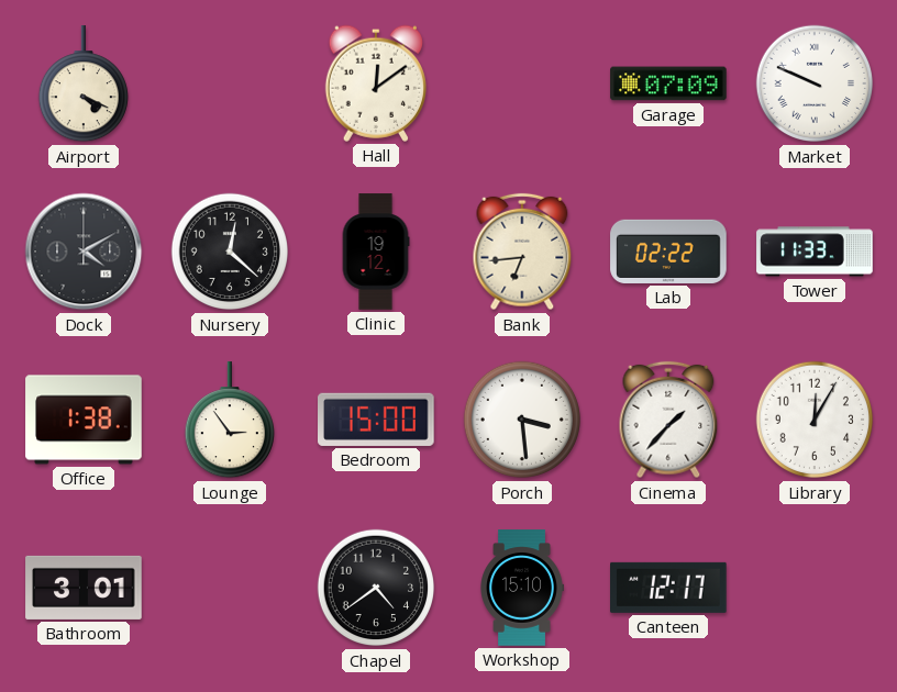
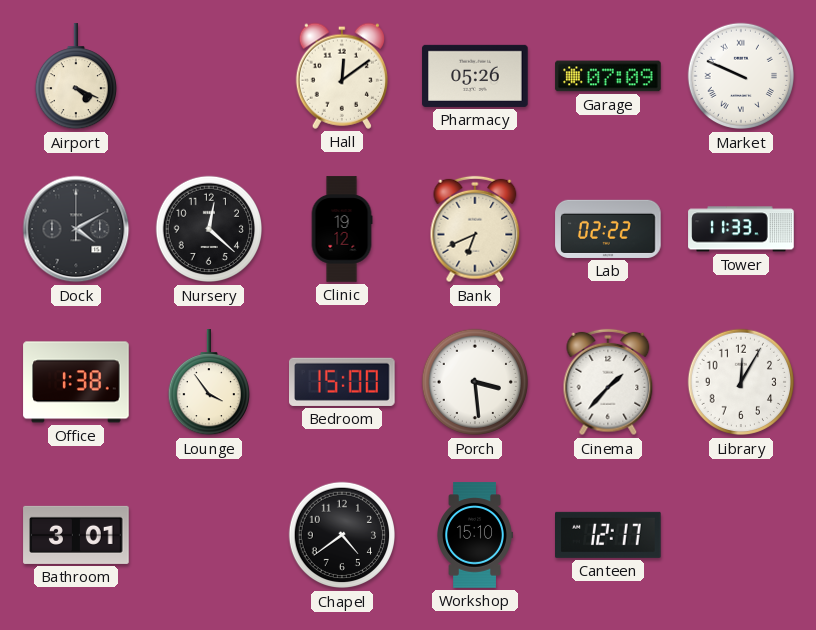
Pharmacy: none -> 05:26 (475, 76)
Bank: 6:44 -> 6:41 (475, 229)
Lounge: 2:54 -> 3:54 (208, 383)
